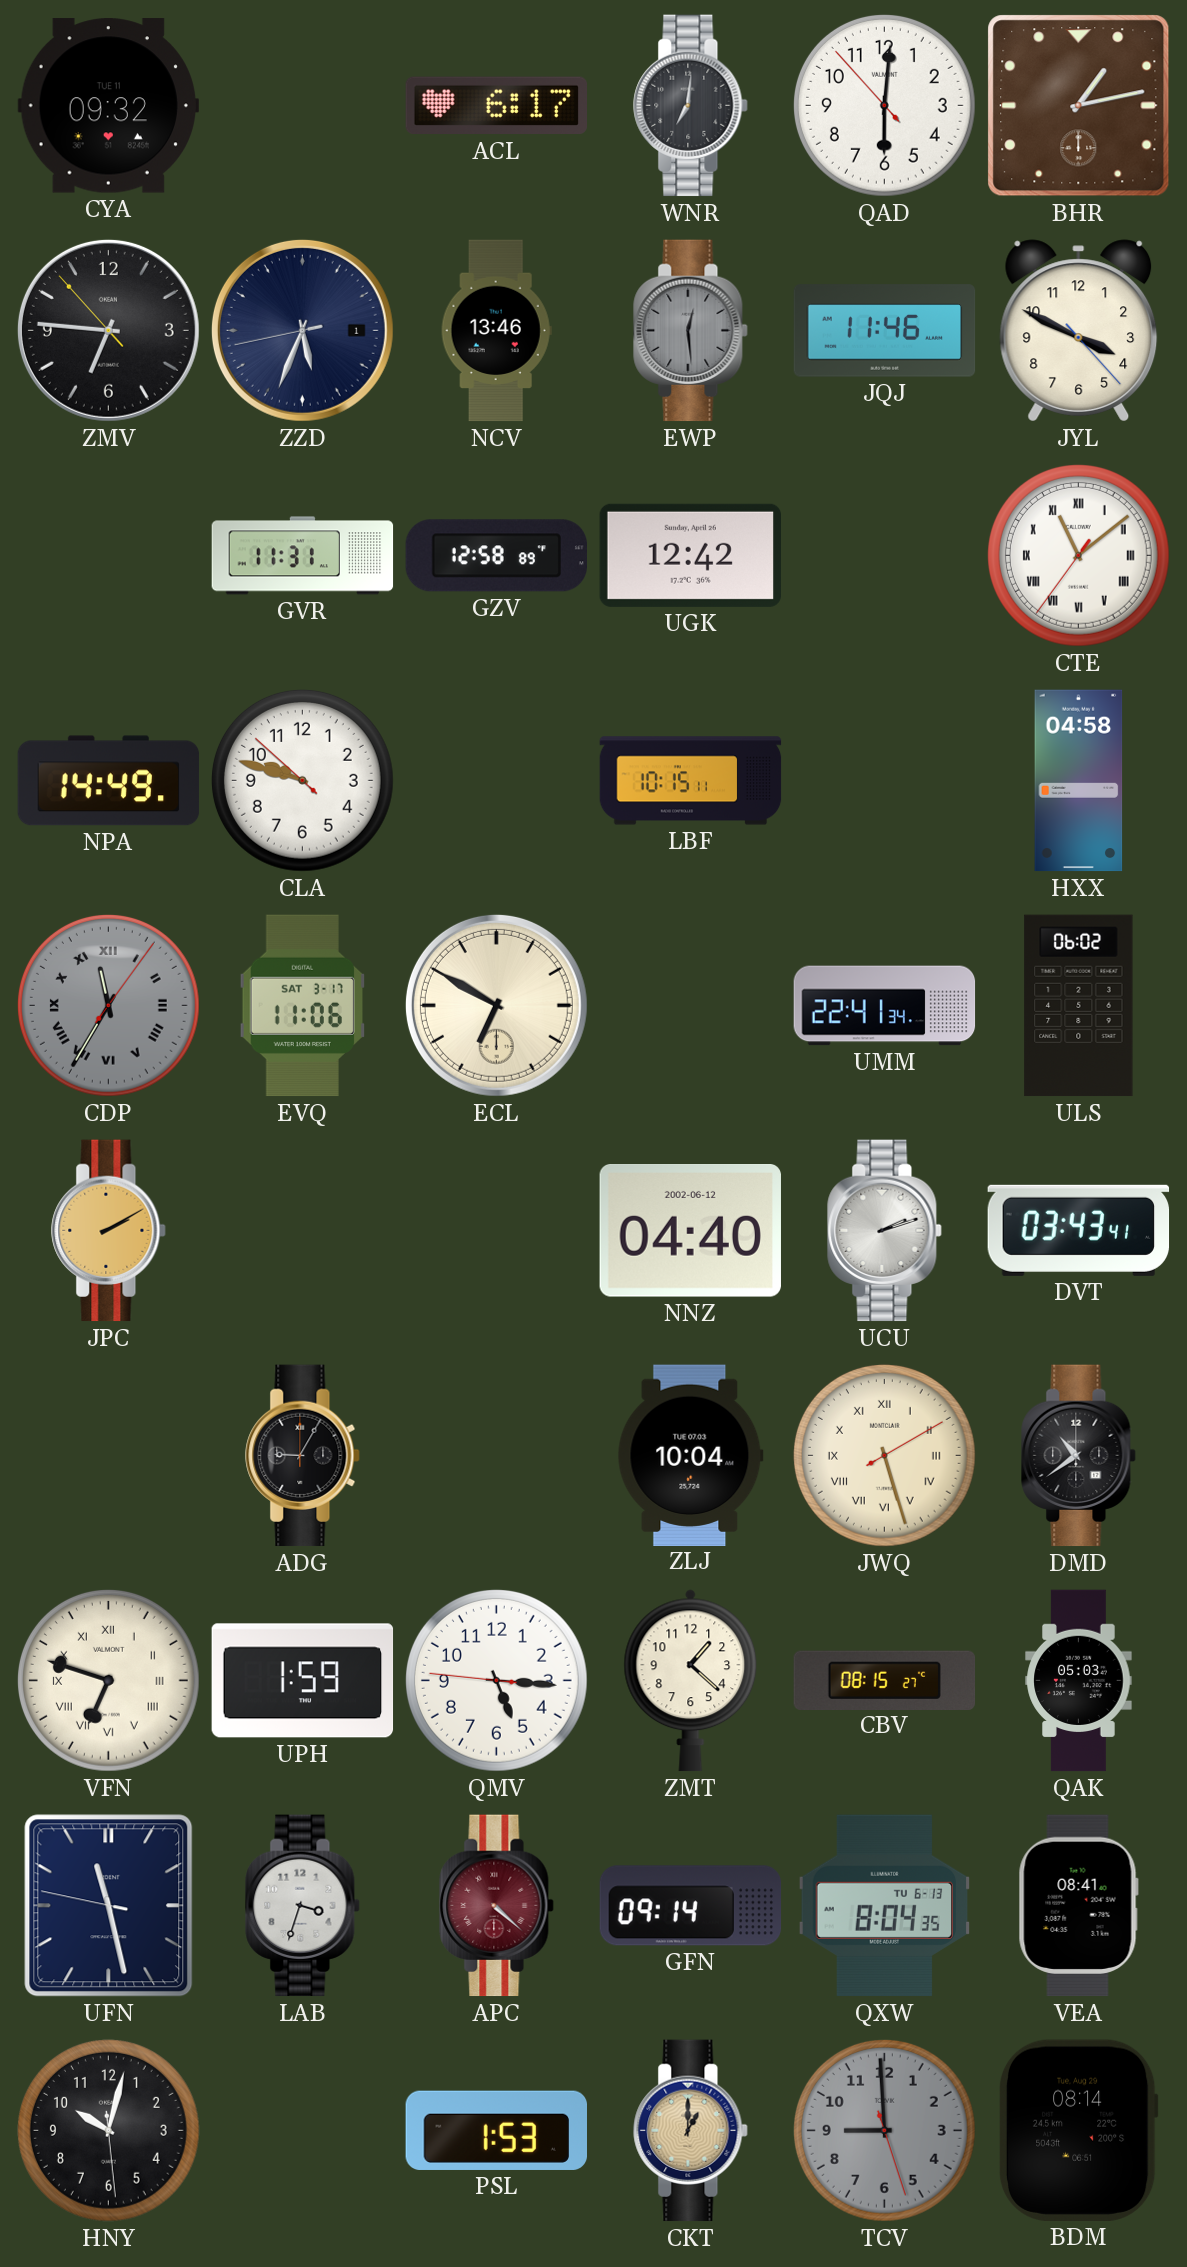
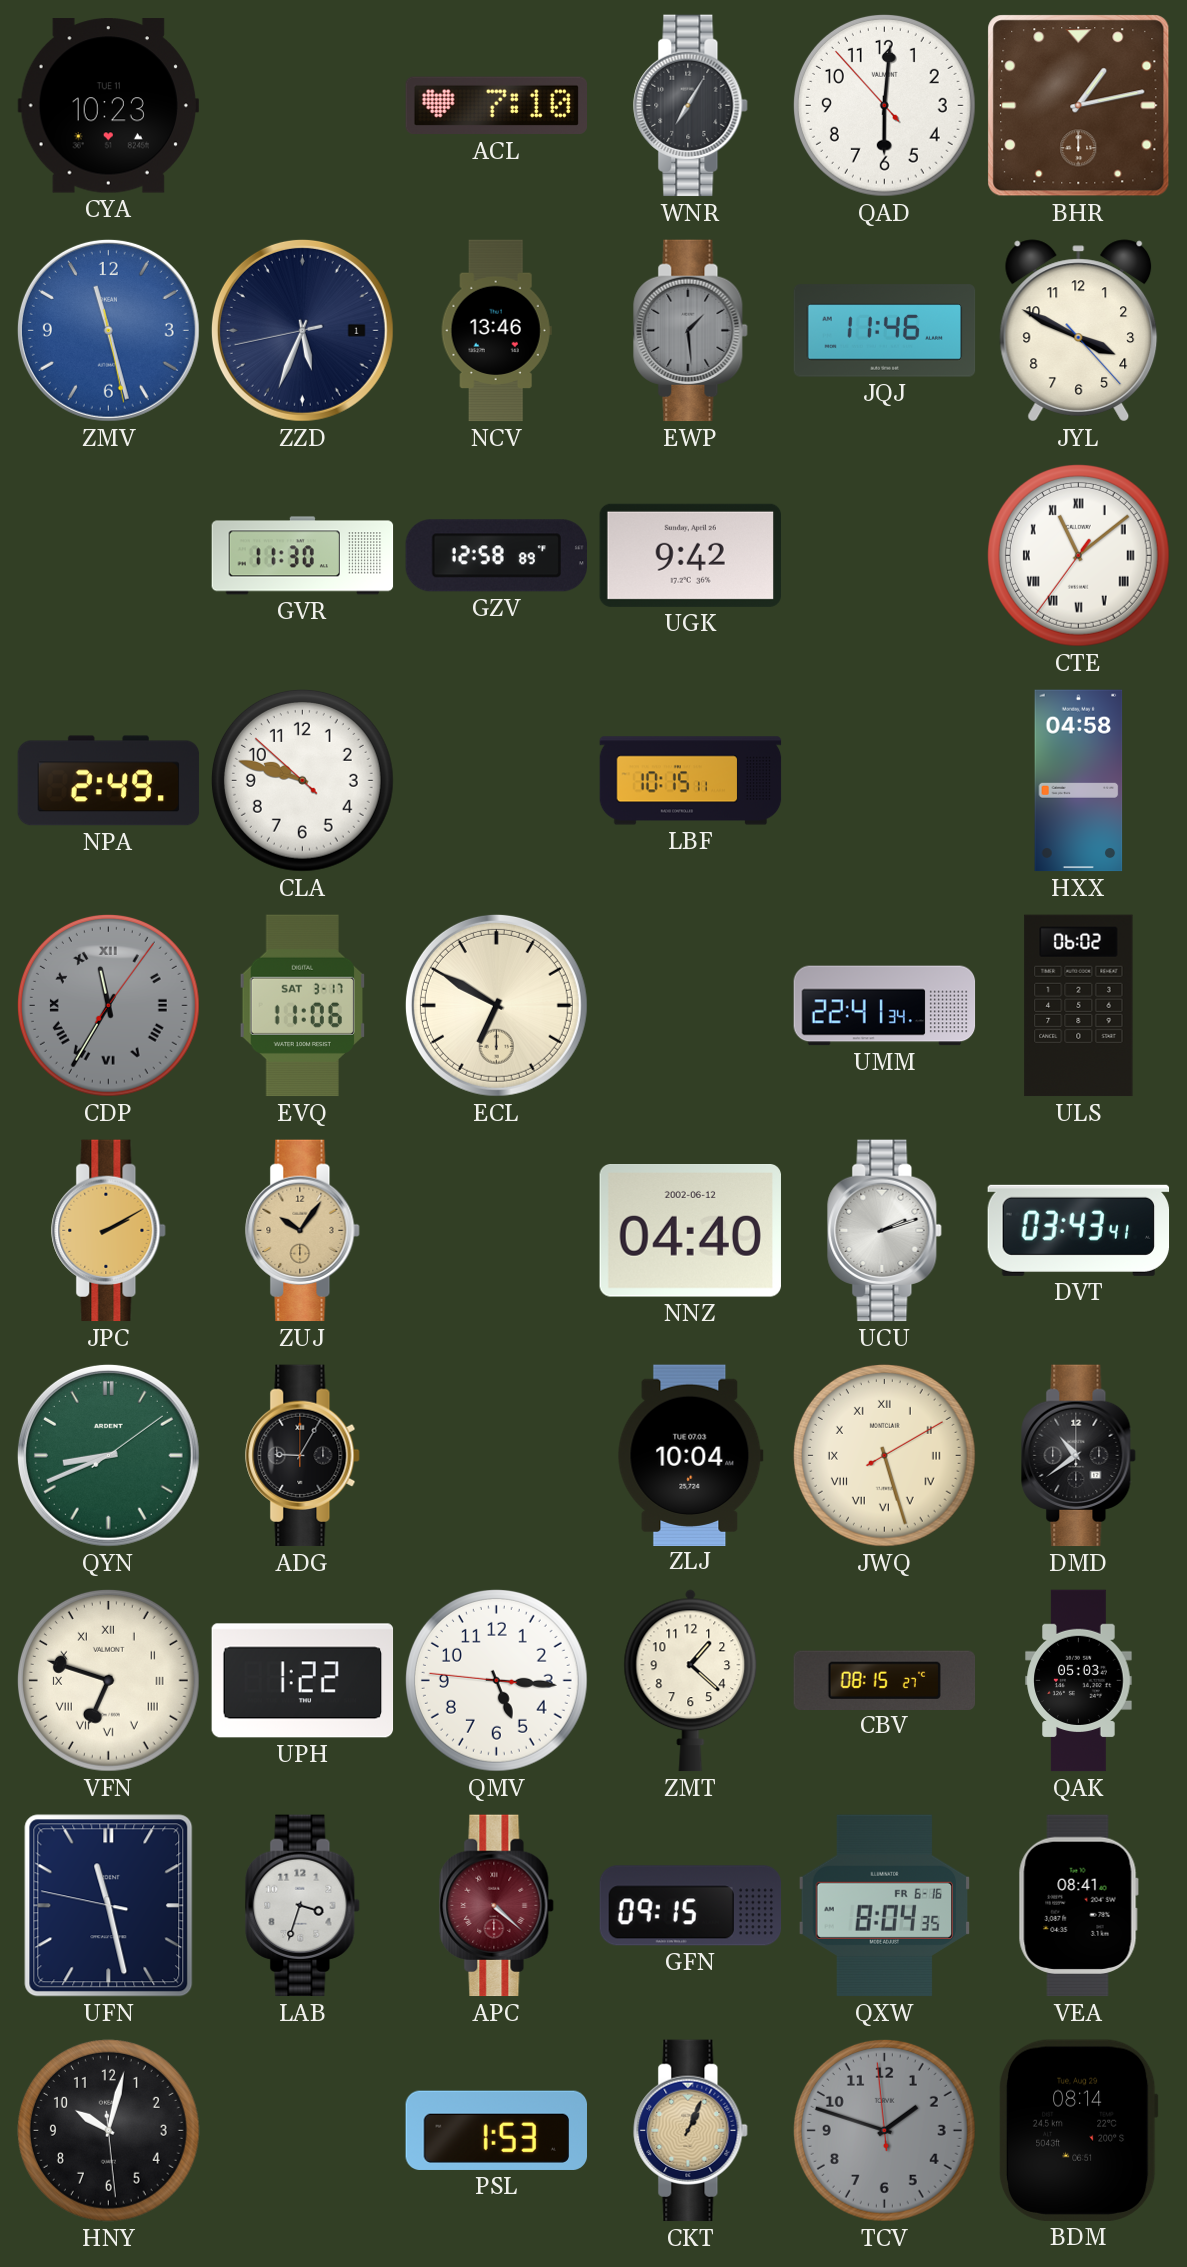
CYA: 09:32 -> 10:23 (108, 106)
ACL: 6:17 -> 7:10 (496, 106)
WNR: 7:01 -> 7:05 (691, 106)
ZMV: 6:45 -> 11:27 (108, 330)
ZMV dial: black -> blue (108, 330)
EWP: 12:29 -> 1:29 (691, 331)
GVR: 11:31 -> 11:30 (303, 556)
UGK: 12:42 -> 9:42 (690, 555)
NPA: 14:49 -> 2:49 (109, 781)
ZUJ: none -> 10:06 (303, 1231)
QYN: none -> 8:41 (108, 1455)
UPH: 1:59 -> 1:22 (303, 1681)
GFN: 09:14 -> 09:15 (691, 1906)
QXW date: TU 6-13 -> FR 6-16 (884, 1906)
CKT: 1:00 -> 1:04 (691, 2131)
TCV: 8:59 -> 1:47 (884, 2130)
